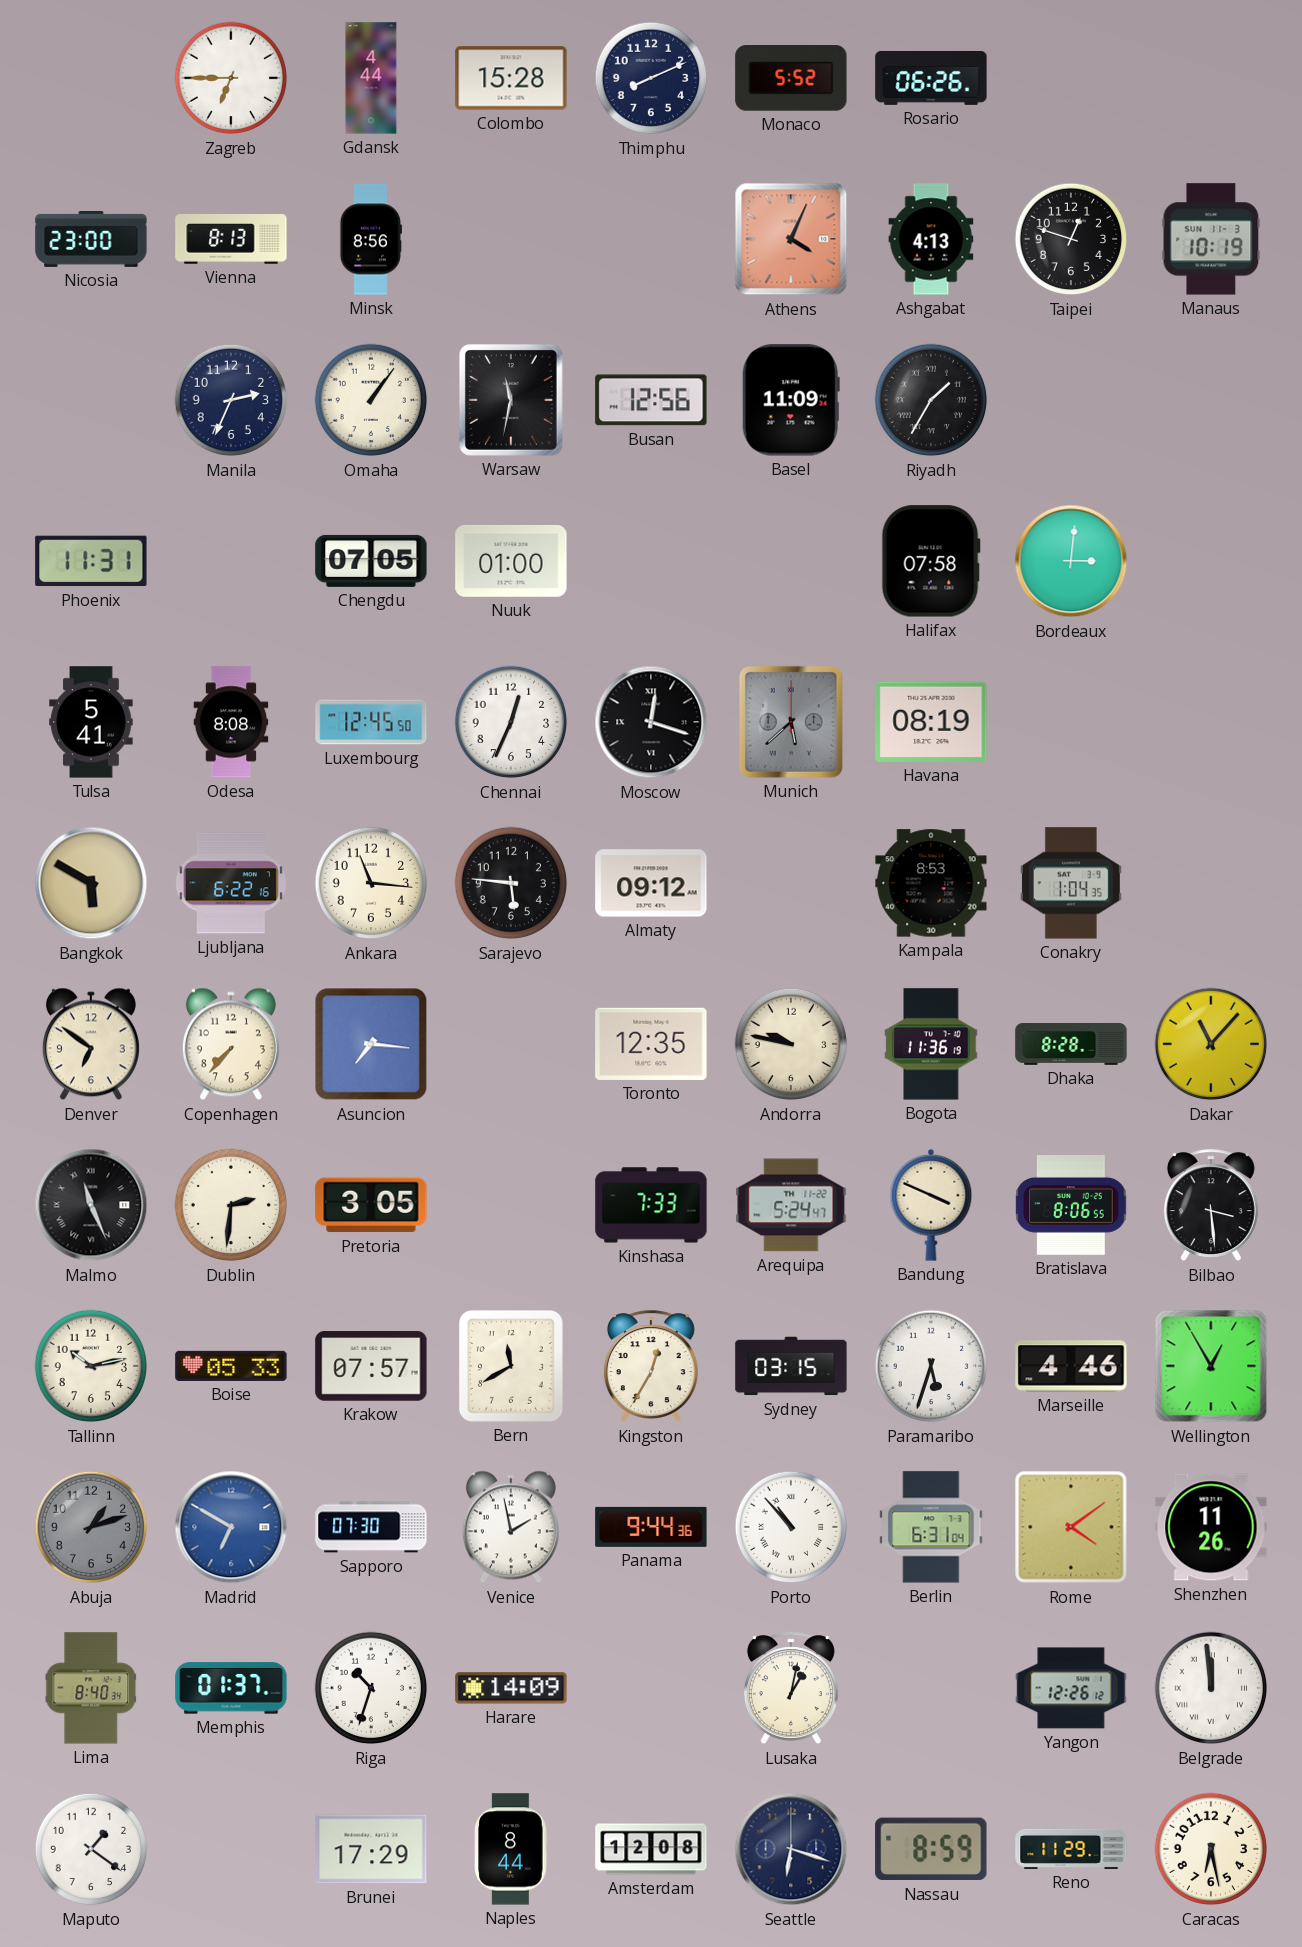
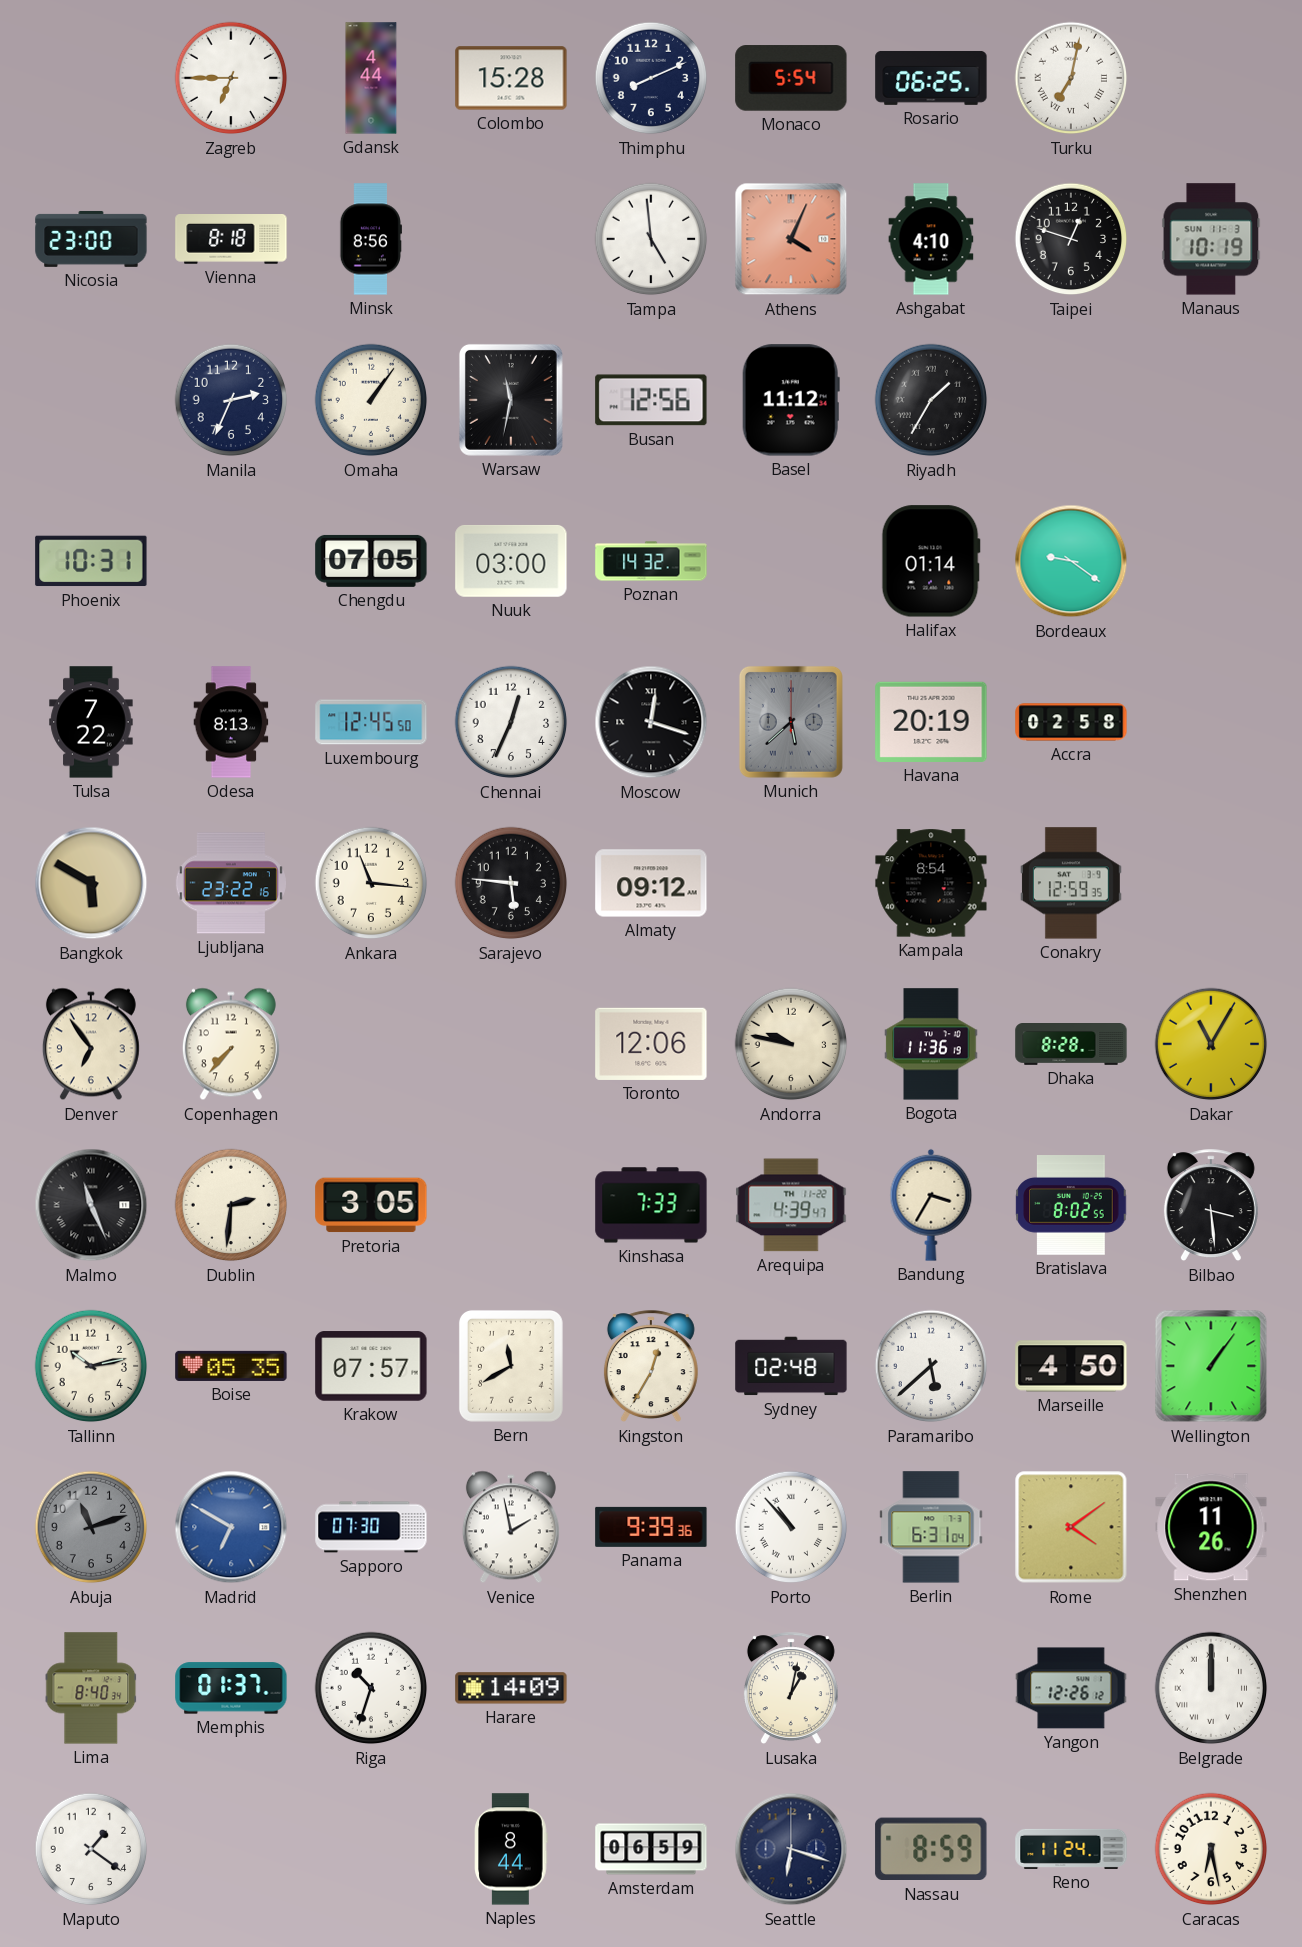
Monaco: 5:52 -> 5:54 (791, 78)
Rosario: 06:26 -> 06:25 (931, 78)
Turku: none -> 7:02 (1071, 78)
Vienna: 8:13 -> 8:18 (231, 240)
Tampa: none -> 4:59 (651, 239)
Ashgabat: 4:13 -> 4:10 (931, 239)
Basel: 11:09 -> 11:12 (791, 400)
Phoenix: 11:31 -> 10:31 (91, 561)
Nuuk: 01:00 -> 03:00 (511, 561)
Poznan: none -> 14:32 (651, 561)
Halifax: 07:58 -> 01:14 (931, 561)
Bordeaux: 3:01 -> 9:21 (1071, 561)
Tulsa: 5:41 -> 7:22 (91, 722)
Odesa: 8:08 -> 8:13 (231, 722)
Havana: 08:19 -> 20:19 (931, 722)
Accra: none -> 02:58 (1071, 722)
Ljubljana: 6:22 -> 23:22 (231, 883)
Kampala: 8:53 -> 8:54 (931, 883)
Conakry: 1:04 -> 12:59 (1071, 883)
Denver: 6:51 -> 6:54 (91, 1044)
Asuncion: 7:16 -> none (371, 1044)
Toronto: 12:35 -> 12:06 (651, 1044)
Dakar: 11:07 -> 11:05 (1211, 1044)
Arequipa: 5:24 -> 4:39 (791, 1205)
Bandung: 3:49 -> 3:35 (931, 1205)
Bratislava: 8:06 -> 8:02 (1071, 1206)
Boise: 05:33 -> 05:35 (231, 1366)
Sydney: 03:15 -> 02:48 (791, 1366)
Paramaribo: 5:33 -> 5:38 (931, 1366)
Marseille: 4:46 -> 4:50 (1071, 1366)
Wellington: 12:55 -> 1:06 (1211, 1366)
Abuja: 1:12 -> 11:12 (91, 1527)
Panama: 9:44 -> 9:39 (651, 1527)
Belgrade: 11:59 -> 12:00 (1211, 1688)
Brunei: 17:29 -> none (371, 1849)
Amsterdam: 12:08 -> 06:59 (651, 1849)
Reno: 11:29 -> 11:24 (1071, 1849)
